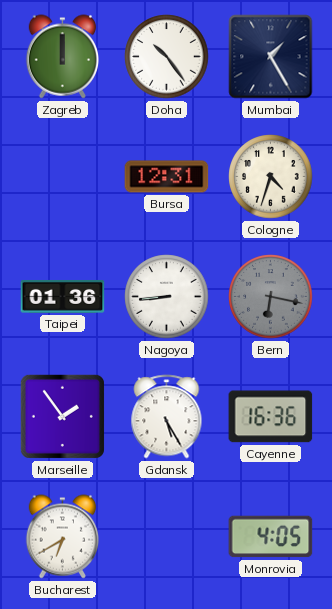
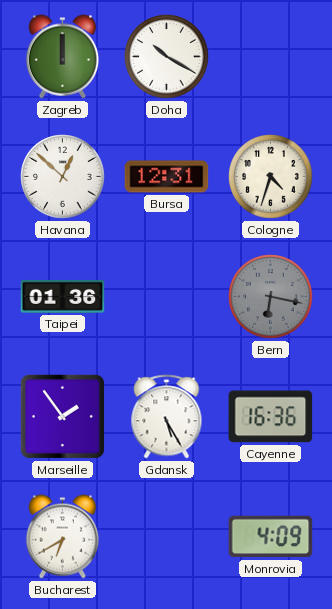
Doha: 10:24 -> 10:20 (167, 57)
Mumbai: 1:25 -> none (271, 57)
Havana: none -> 12:52 (63, 177)
Nagoya: 8:44 -> none (167, 297)
Monrovia: 4:05 -> 4:09 (271, 537)
